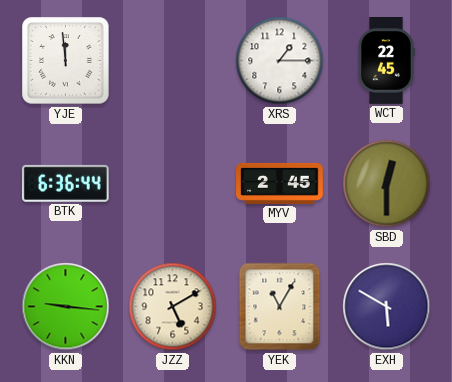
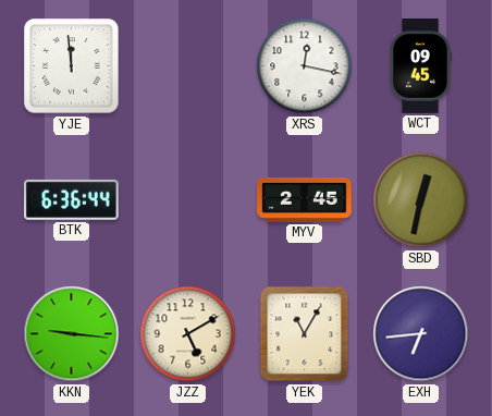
XRS: 1:15 -> 12:17 (305, 66)
WCT: 22:45 -> 09:45 (420, 66)
SBD: 12:30 -> 12:32 (421, 200)
EXH: 5:50 -> 6:44 (421, 334)
